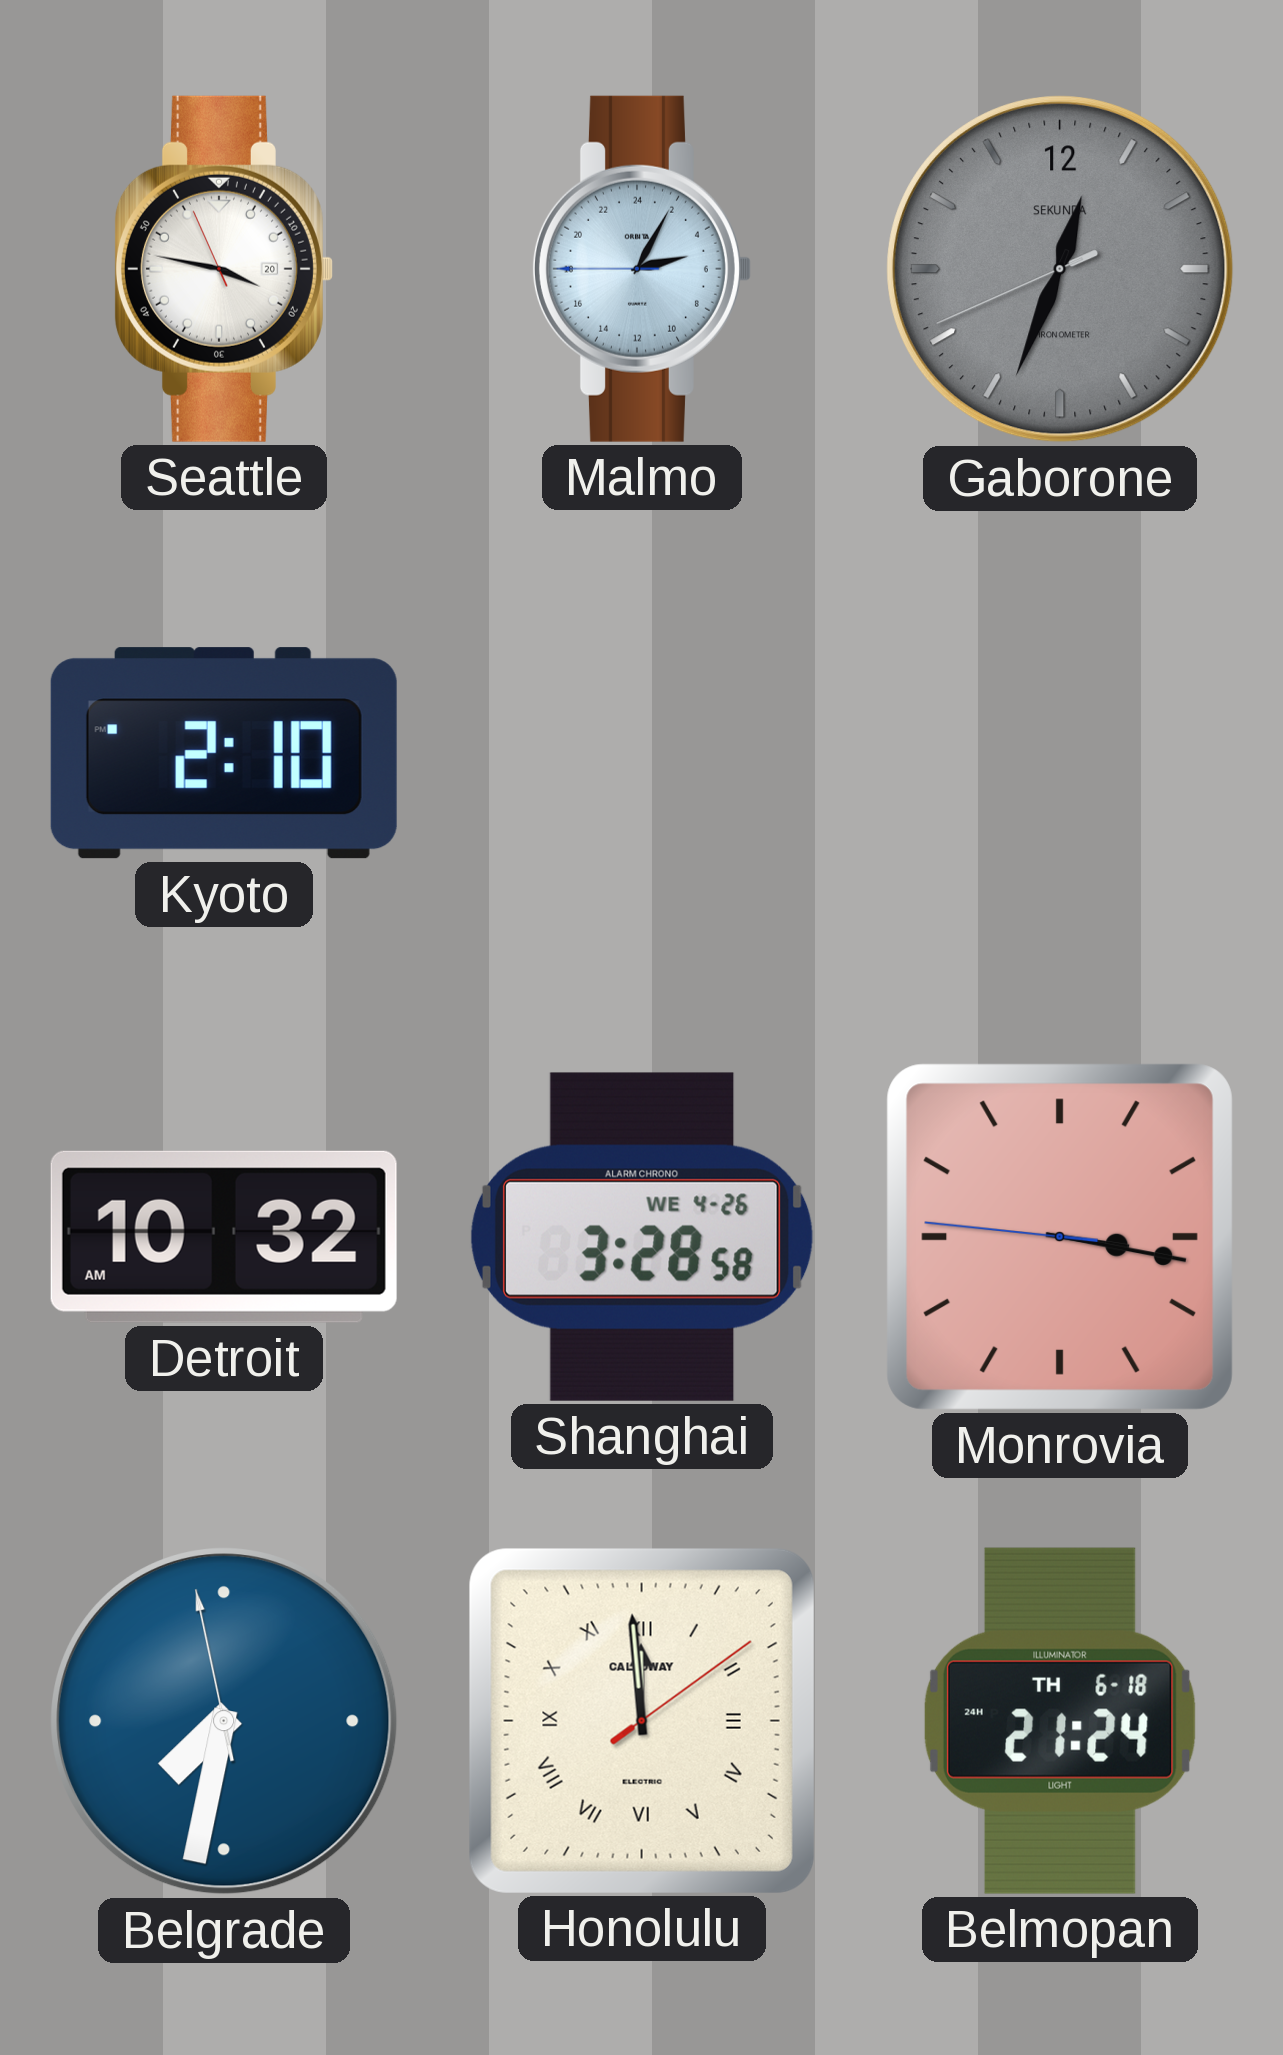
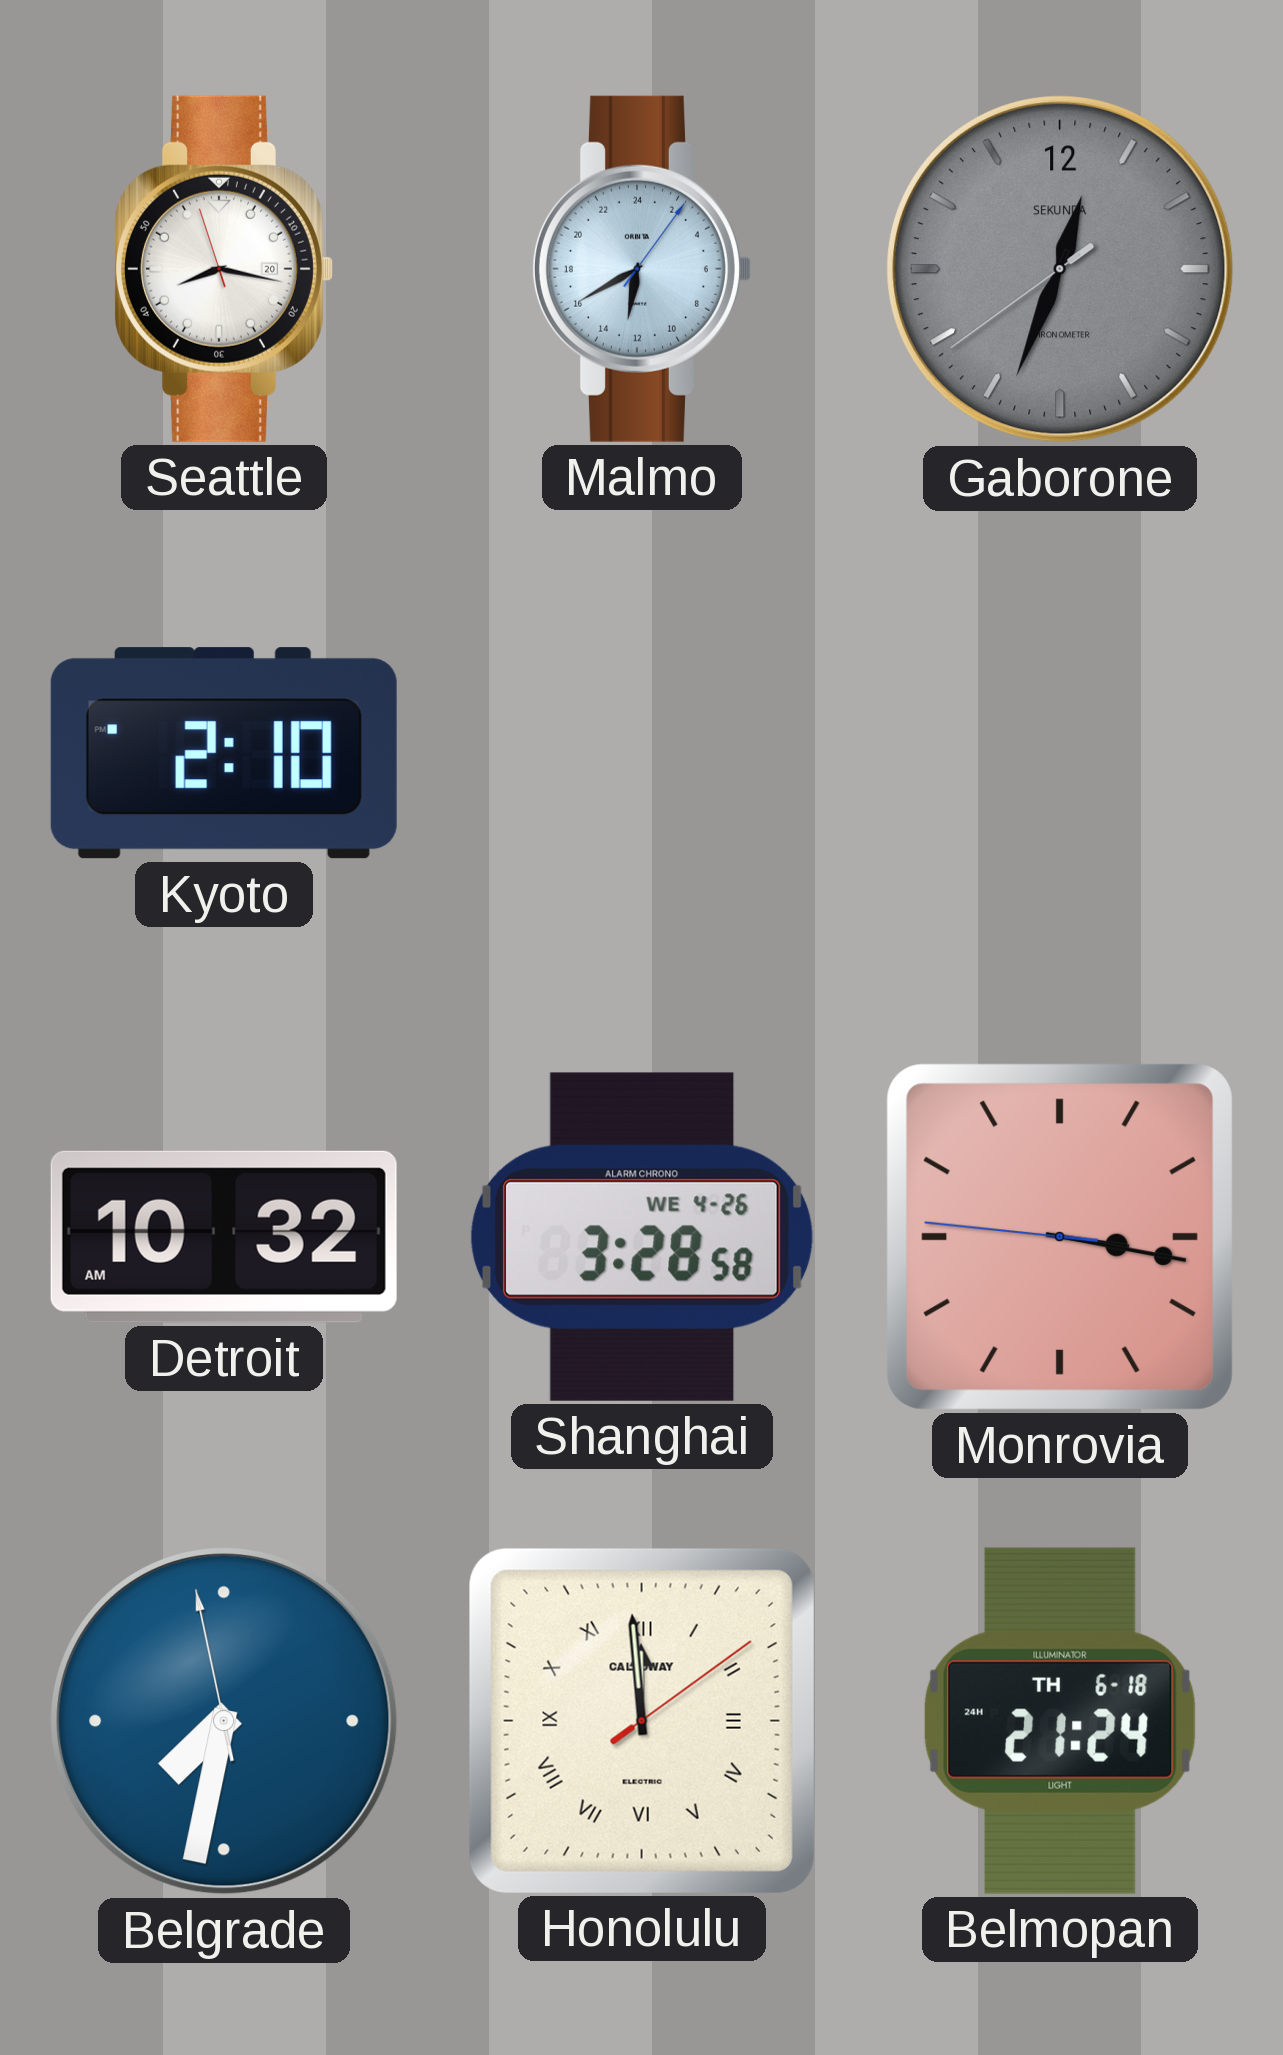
Seattle: 3:46 -> 8:16 (223, 269)
Malmo: 5:04 -> 12:40 (641, 269)
Gaborone: 12:33:41 -> 12:33:39 (1061, 270)
